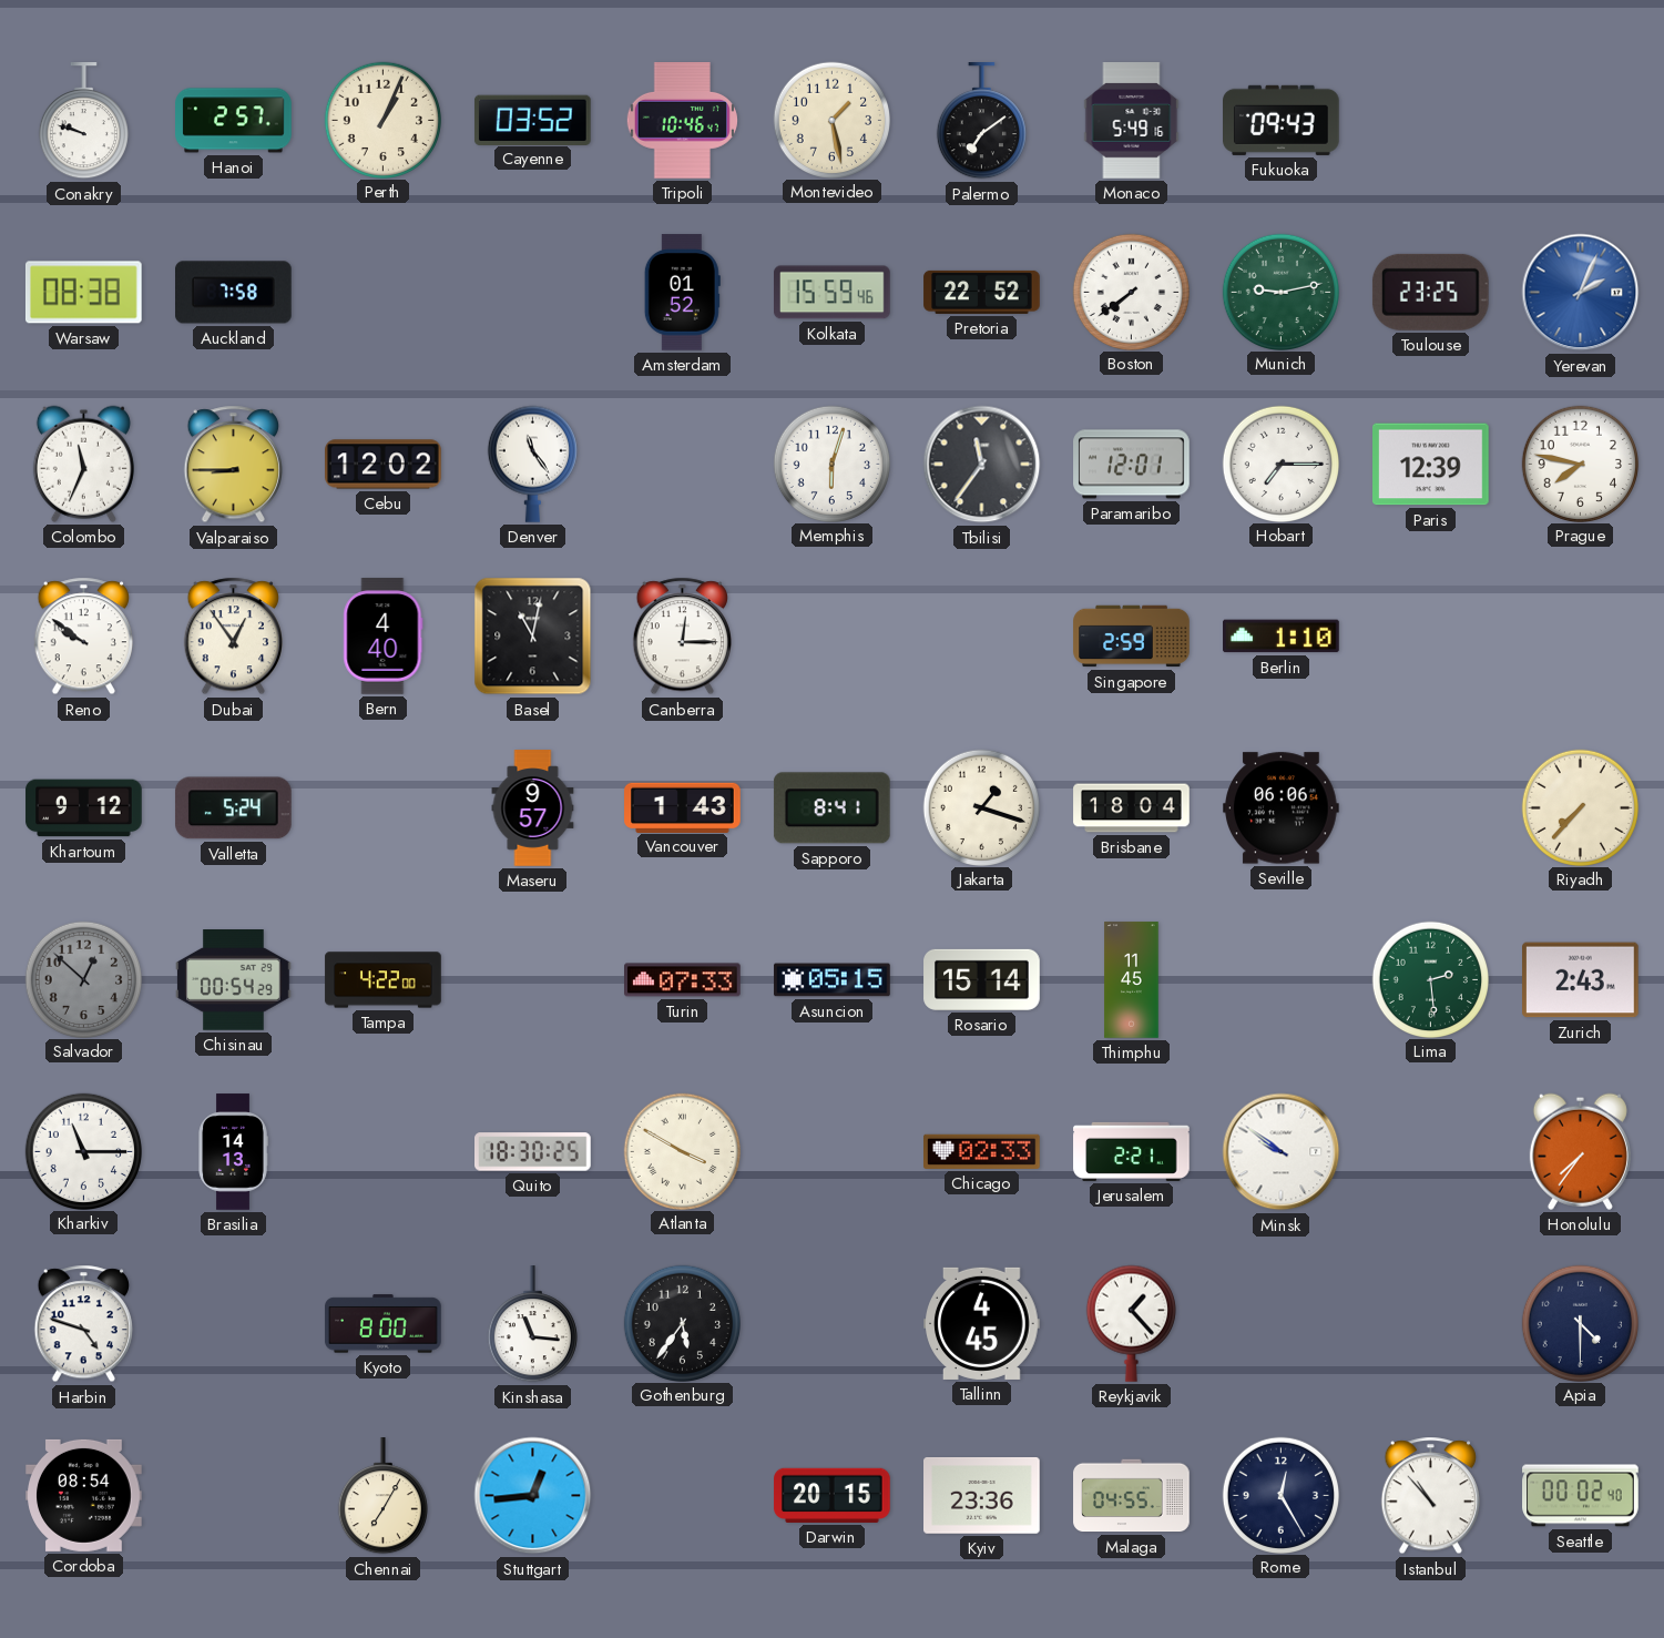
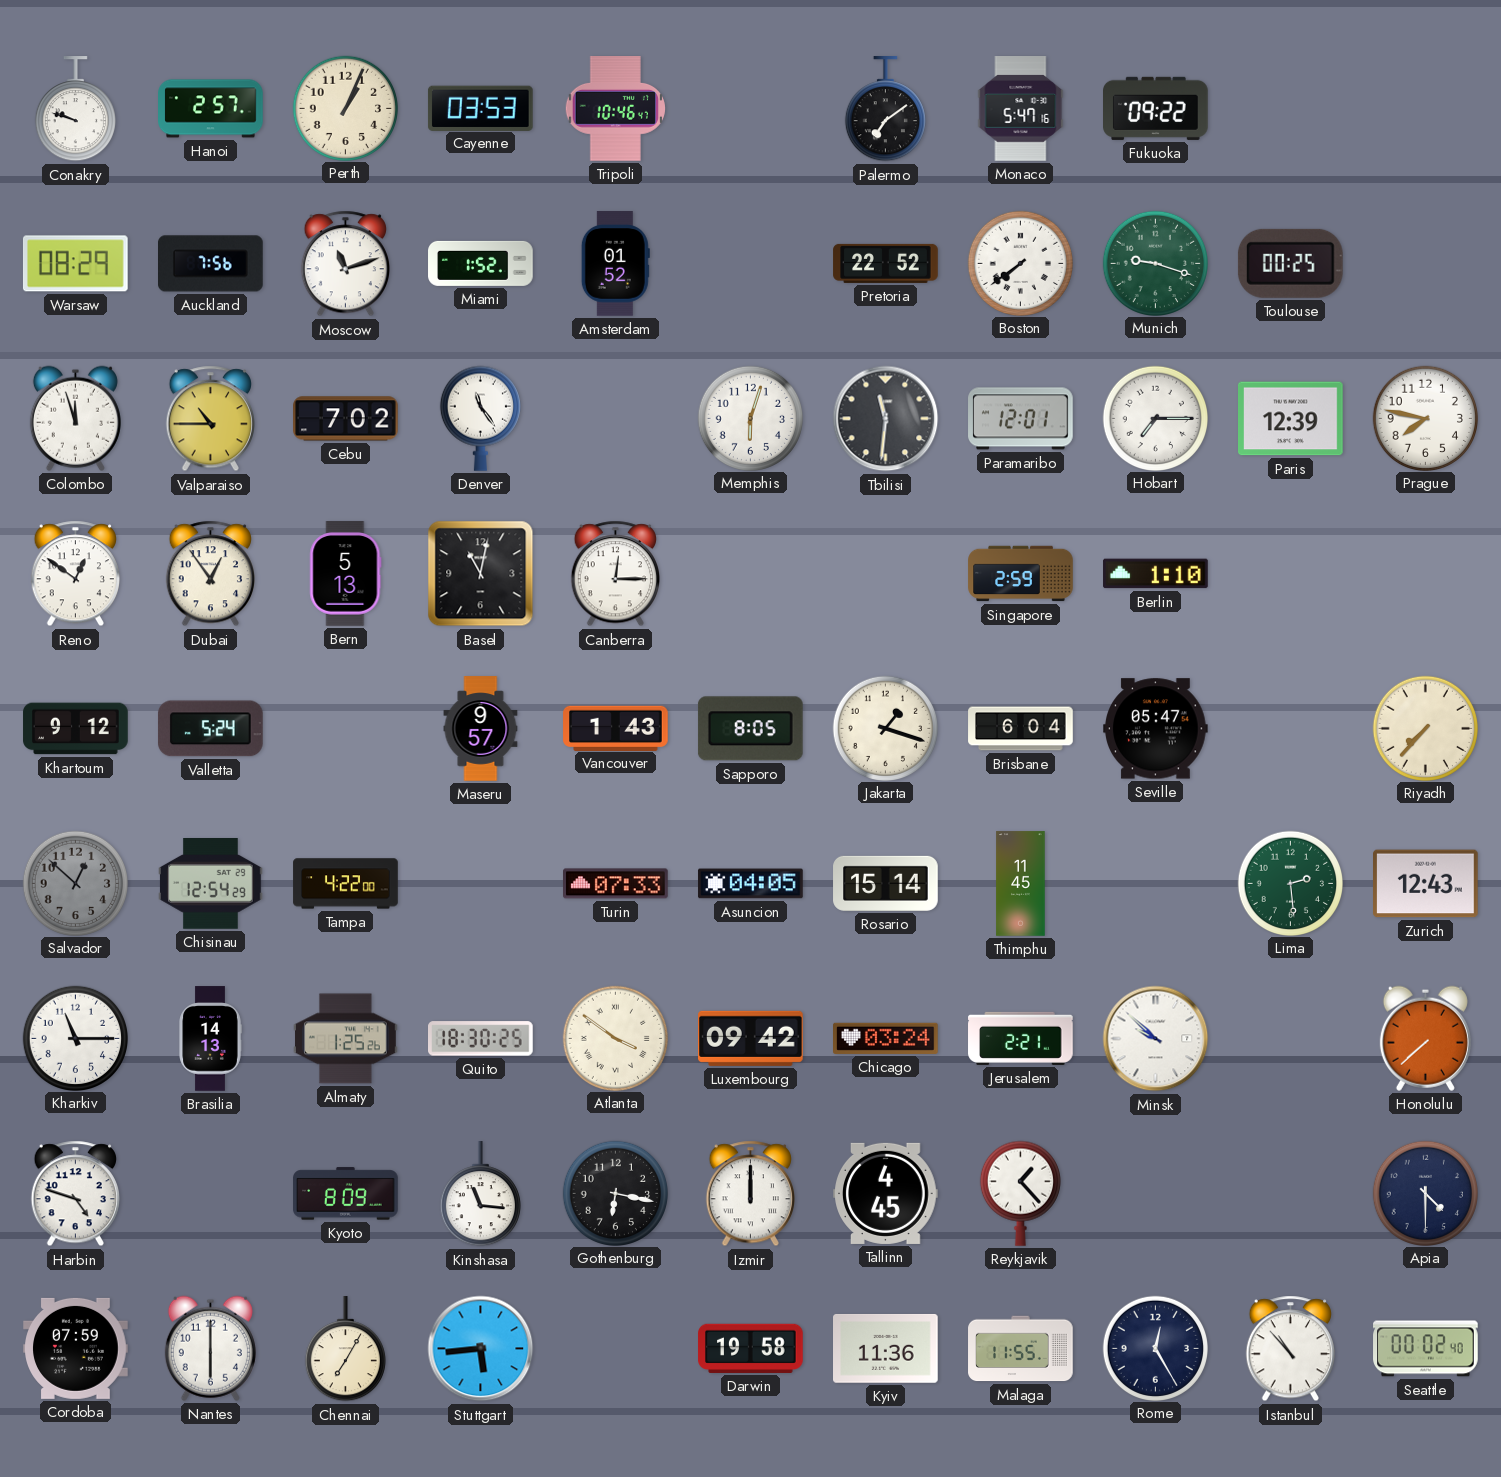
Cayenne: 03:52 -> 03:53 (480, 108)
Montevideo: 1:28 -> none (831, 120)
Monaco: 5:49 -> 5:47 (1021, 109)
Fukuoka: 09:43 -> 09:22 (1156, 108)
Warsaw: 08:38 -> 08:29 (76, 264)
Auckland: 7:58 -> 7:56 (211, 264)
Moscow: none -> 11:12 (345, 264)
Miami: none -> 1:52 (481, 263)
Kolkata: 15:59 -> none (833, 293)
Munich: 9:13 -> 9:18 (1155, 263)
Toulouse: 23:25 -> 00:25 (1290, 263)
Yerevan: 2:04 -> none (1581, 293)
Colombo: 11:34 -> 11:57 (75, 418)
Valparaiso: 8:45 -> 10:45 (210, 419)
Cebu: 12:02 -> 7:02 (346, 419)
Tbilisi: 11:36 -> 11:31 (886, 419)
Reno: 9:51 -> 12:51 (75, 574)
Bern: 4:40 -> 5:13 (346, 574)
Sapporo: 8:41 -> 8:05 (750, 729)
Brisbane: 18:04 -> 6:04 (1021, 729)
Seville: 06:06 -> 05:47 (1156, 729)
Chisinau: 00:54 -> 12:54 (211, 884)
Asuncion: 05:15 -> 04:05 (751, 884)
Zurich: 2:43 -> 12:43 (1426, 884)
Almaty: none -> 1:25 (346, 1039)
Atlanta: 3:50 -> 3:51 (615, 1038)
Luxembourg: none -> 09:42 (751, 1038)
Chicago: 02:33 -> 03:24 (886, 1038)
Minsk: 9:51 -> 9:52 (1156, 1039)
Honolulu: 7:36 -> 7:38 (1425, 1038)
Kyoto: 8:00 -> 8:09 (346, 1194)
Gothenburg: 5:36 -> 6:17 (615, 1193)
Izmir: none -> 12:00 (750, 1194)
Cordoba: 08:54 -> 07:59 (76, 1348)
Nantes: none -> 6:00 (210, 1348)
Stuttgart: 12:44 -> 5:44 (481, 1349)
Darwin: 20:15 -> 19:58 (751, 1348)
Kyiv: 23:36 -> 11:36 (886, 1349)
Malaga: 04:55 -> 11:55 (1021, 1349)
